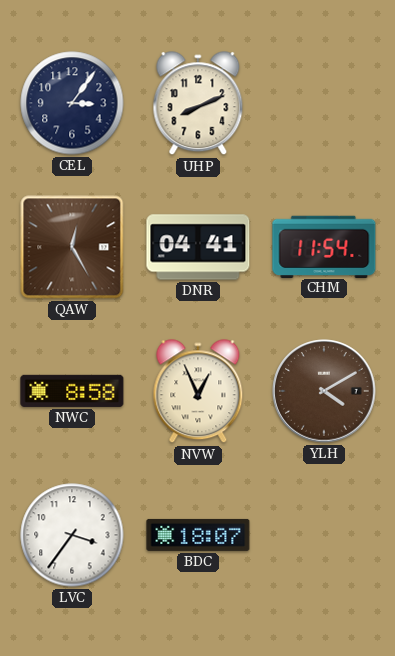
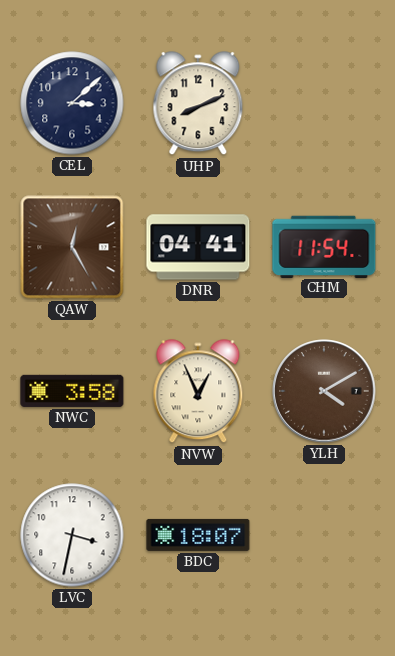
CEL: 3:06 -> 3:08 (72, 103)
NWC: 8:58 -> 3:58 (72, 391)
LVC: 3:36 -> 3:32 (72, 535)
